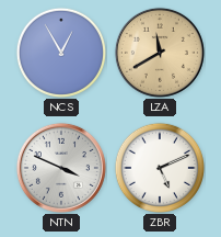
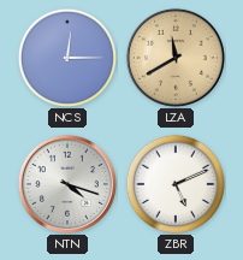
NCS: 12:55 -> 12:15 (66, 57)
NTN: 3:49 -> 4:18 (67, 184)
